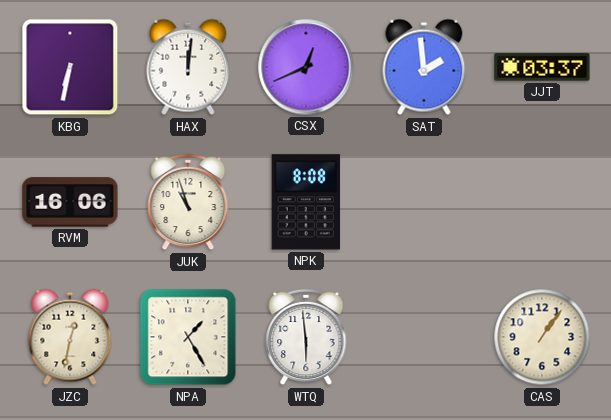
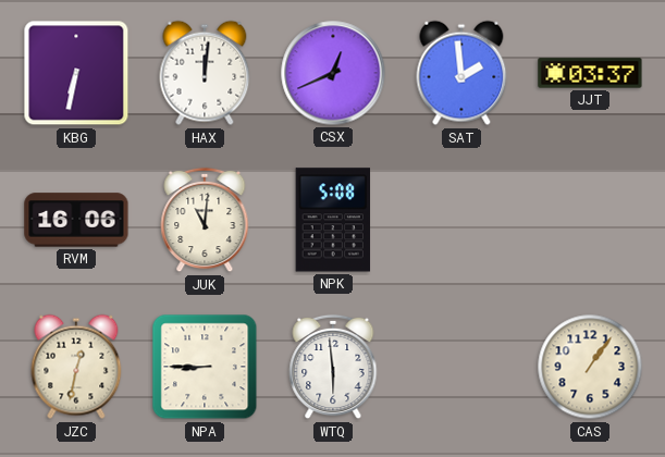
JUK: 10:57 -> 11:01 (205, 220)
NPK: 8:08 -> 5:08 (332, 220)
NPA: 1:25 -> 8:45 (205, 367)
